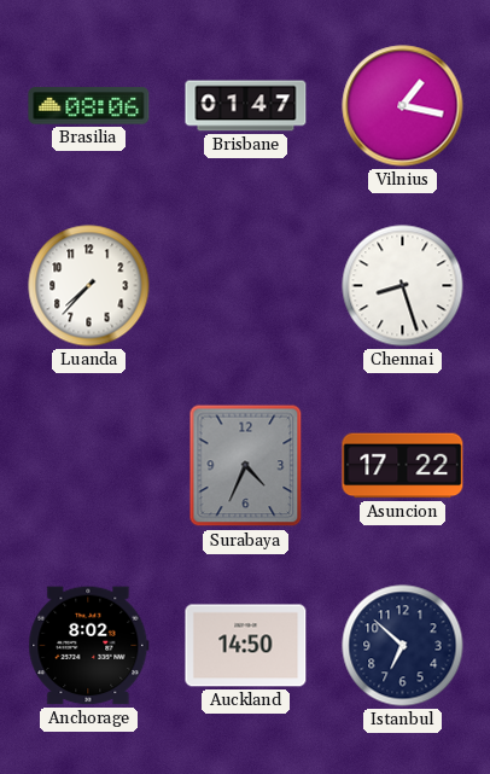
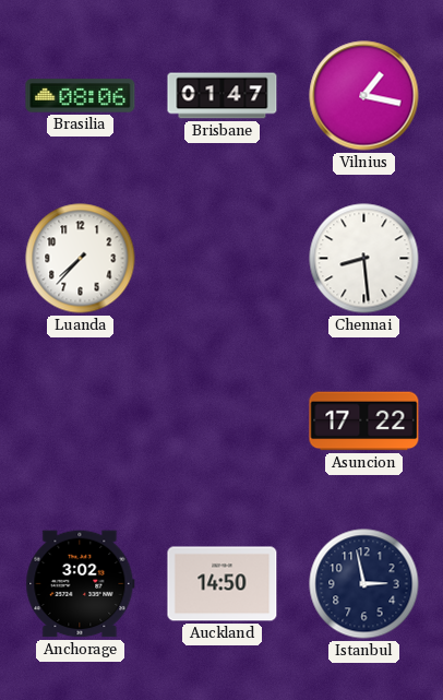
Chennai: 8:27 -> 8:29 (364, 259)
Surabaya: 4:34 -> none (246, 466)
Anchorage: 8:02 -> 3:02 (81, 584)
Istanbul: 6:52 -> 2:58 (364, 584)
